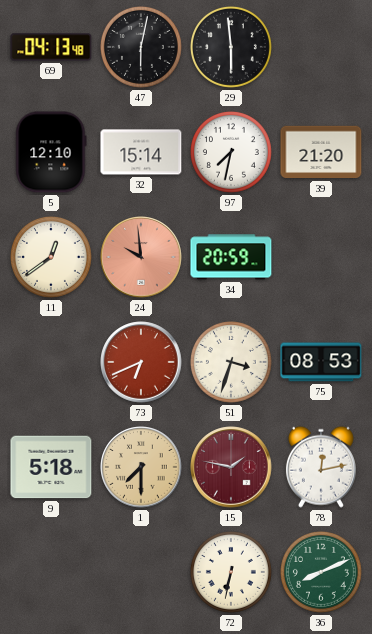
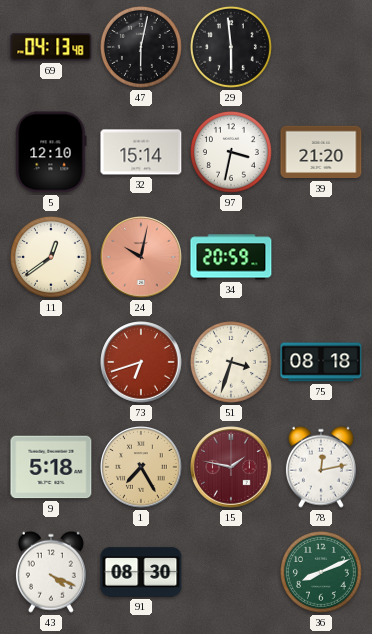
97: 7:32 -> 3:32 (231, 152)
24: 9:59 -> 10:02 (141, 257)
73: 6:41 -> 6:42 (141, 362)
75: 08:53 -> 08:18 (321, 362)
1: 7:30 -> 7:25 (141, 467)
43: none -> 4:19 (51, 572)
91: none -> 08:30 (141, 572)
72: 6:32 -> none (231, 572)
